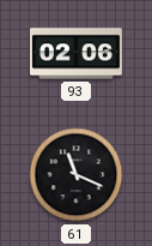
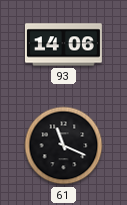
93: 02:06 -> 14:06 (63, 45)
